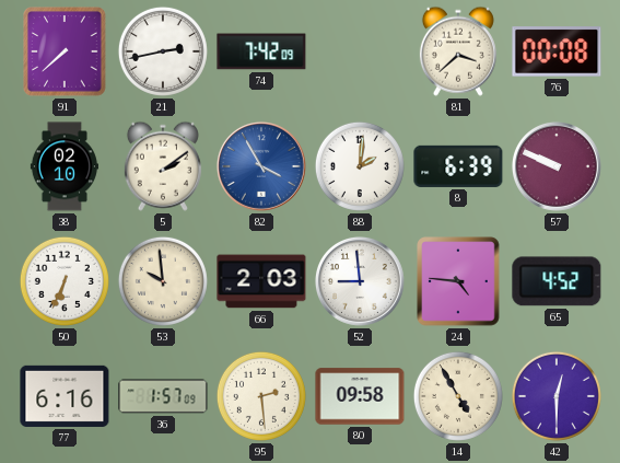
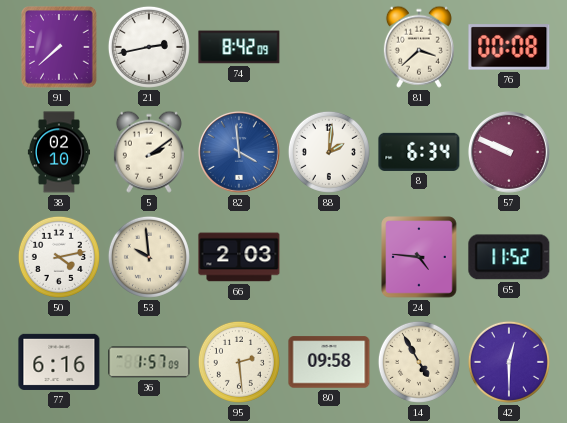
74: 7:42 -> 8:42 (239, 47)
82: 3:55 -> 3:59 (239, 152)
8: 6:39 -> 6:34 (419, 152)
50: 6:34 -> 4:13 (59, 257)
52: 8:59 -> none (360, 281)
65: 4:52 -> 11:52 (509, 257)
